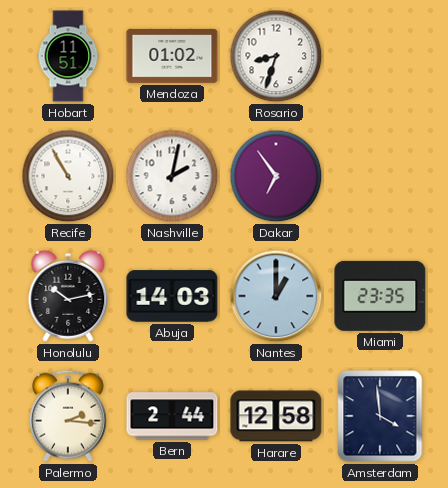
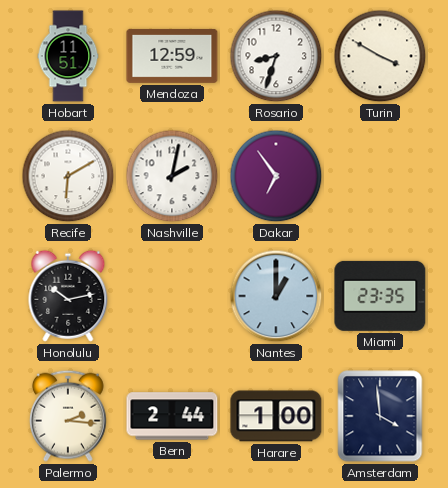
Mendoza: 01:02 -> 12:59 (172, 56)
Turin: none -> 3:50 (380, 56)
Recife: 10:55 -> 6:10 (68, 176)
Abuja: 14:03 -> none (172, 296)
Harare: 12:58 -> 1:00 (276, 416)
